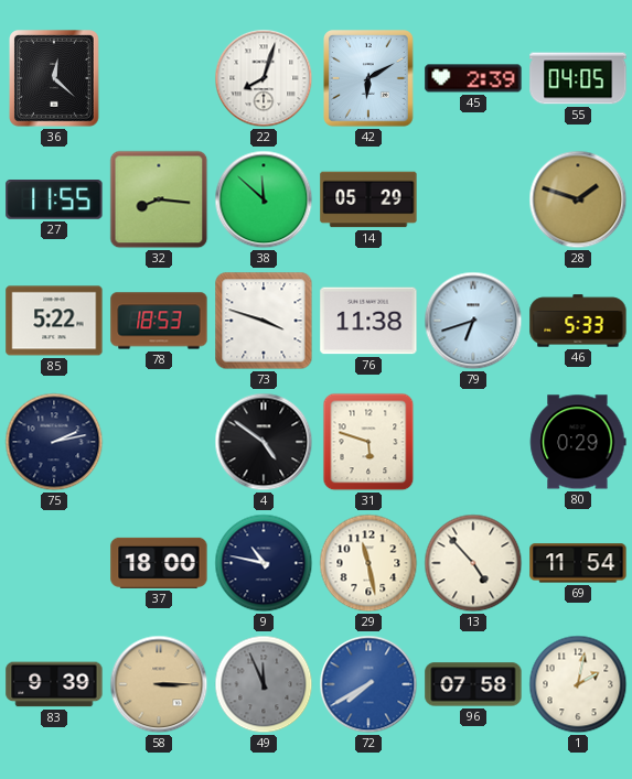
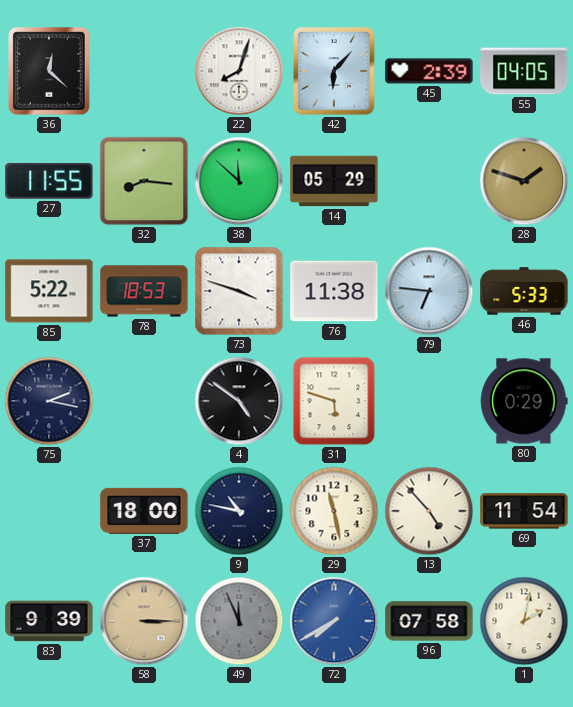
42: 6:10 -> 6:07 (335, 72)
79: 6:42 -> 6:46 (429, 291)
75: 2:13 -> 2:17 (49, 401)
